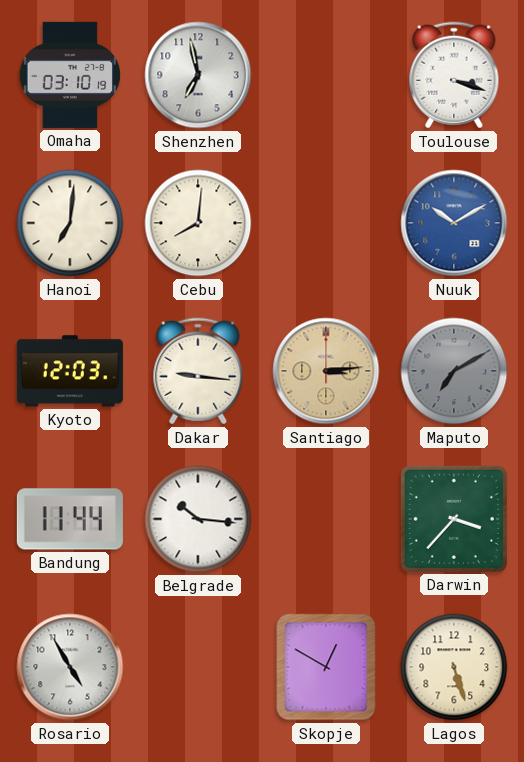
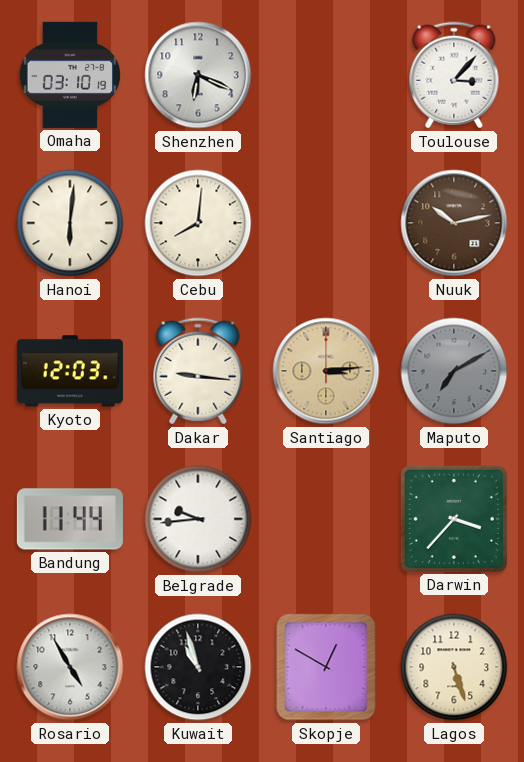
Shenzhen: 6:58 -> 6:19 (198, 75)
Toulouse: 3:18 -> 3:07 (454, 75)
Hanoi: 7:01 -> 6:01 (70, 223)
Nuuk: 10:10 -> 10:13 (454, 223)
Nuuk dial: blue -> brown (454, 223)
Belgrade: 10:16 -> 9:44 (198, 519)
Kuwait: none -> 10:57 (198, 667)
